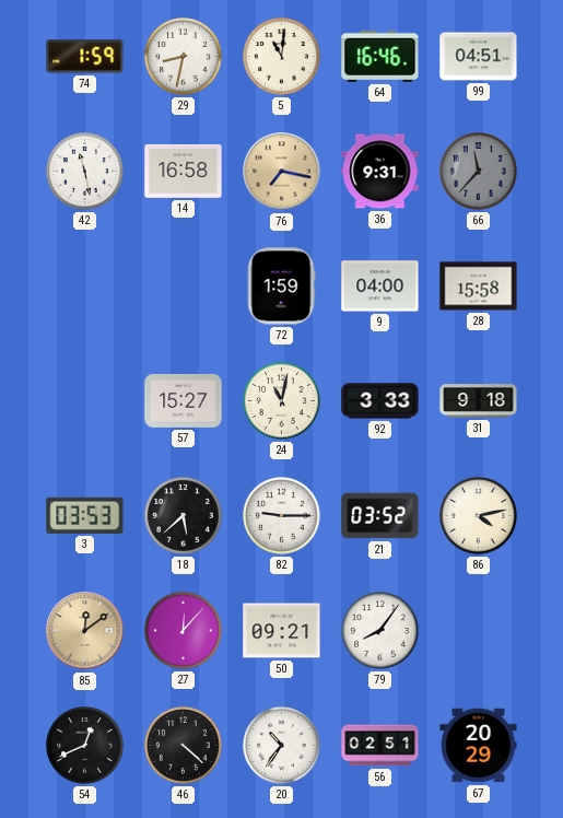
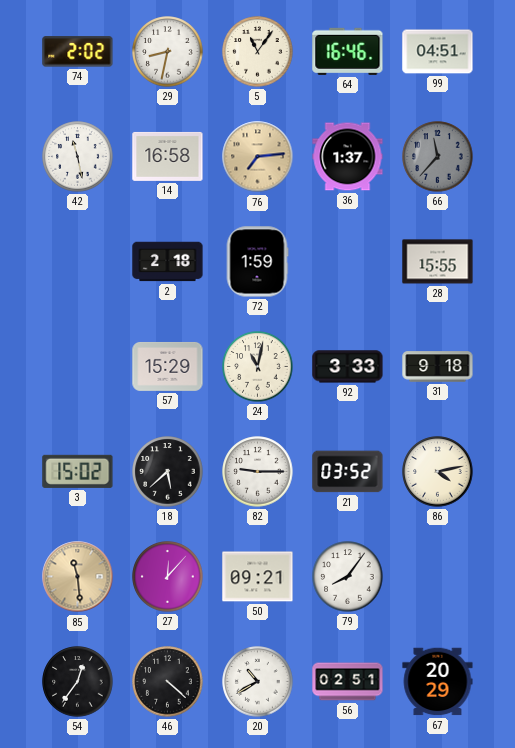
74: 1:59 -> 2:02 (78, 52)
5: 11:01 -> 11:06 (258, 52)
76: 7:17 -> 7:14 (258, 157)
36: 9:31 -> 1:37 (348, 157)
2: none -> 2:18 (168, 262)
9: 04:00 -> none (380, 287)
28: 15:58 -> 15:55 (438, 262)
57: 15:27 -> 15:29 (168, 367)
3: 03:53 -> 15:02 (78, 471)
85: 12:09 -> 11:29 (78, 577)
54: 12:41 -> 12:36 (78, 682)
20: 10:36 -> 10:40 (258, 682)
